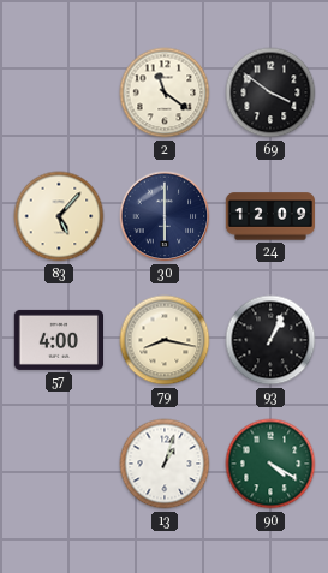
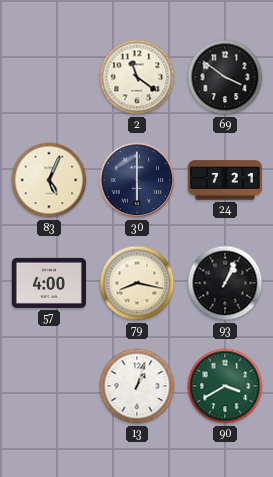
83: 5:07 -> 5:04 (49, 180)
24: 12:09 -> 7:21 (224, 180)
90: 4:20 -> 3:40 (225, 386)
